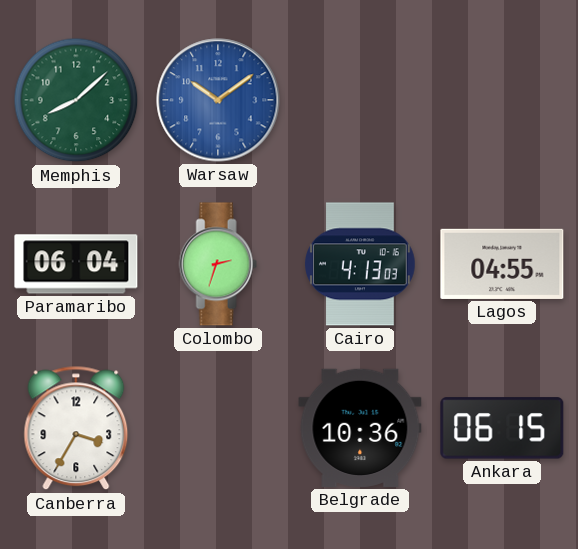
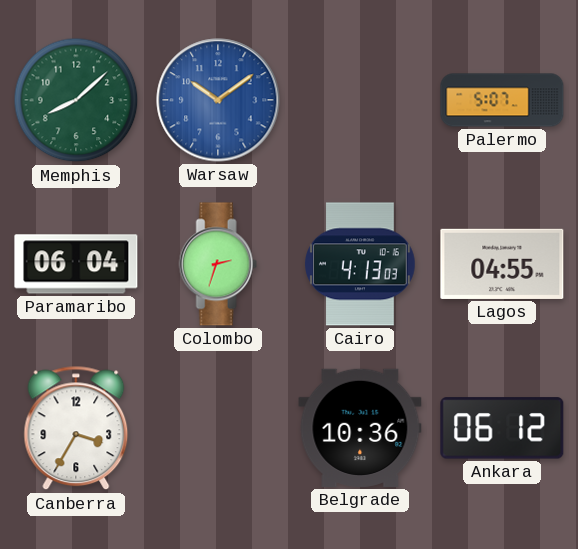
Palermo: none -> 5:07 (502, 100)
Ankara: 06:15 -> 06:12 (502, 428)
